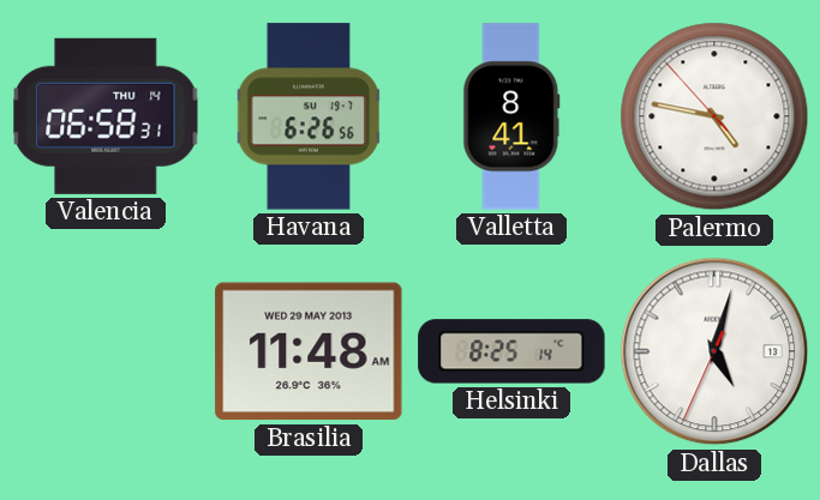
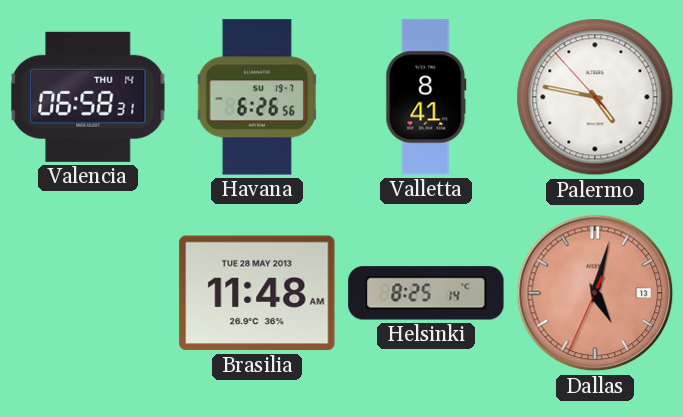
Brasilia date: WED 29 MAY 2013 -> TUE 28 MAY 2013 (257, 293)
Dallas dial: white -> salmon (595, 293)
